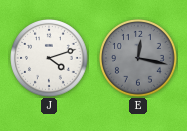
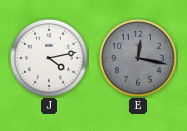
J: 4:12 -> 4:13 (50, 59)
